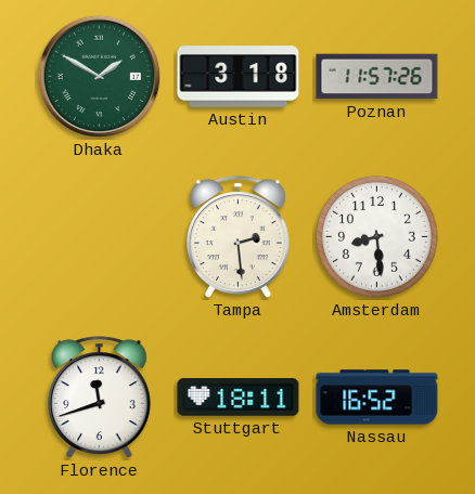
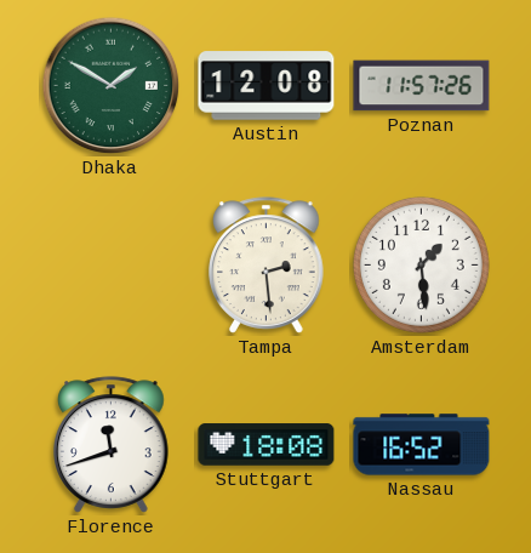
Austin: 3:18 -> 12:08 (267, 86)
Amsterdam: 8:29 -> 1:29 (421, 264)
Stuttgart: 18:11 -> 18:08 (267, 445)
